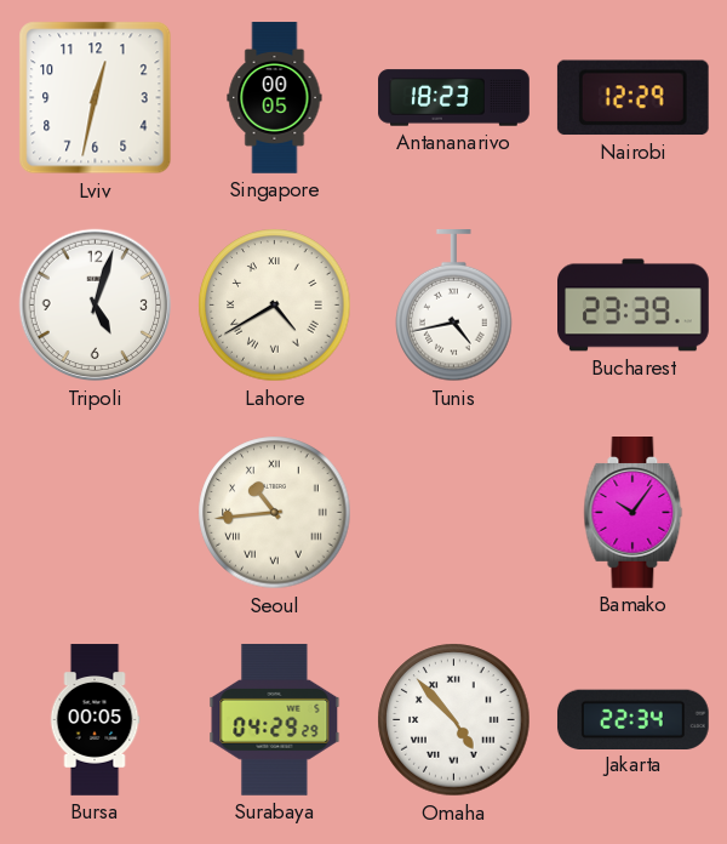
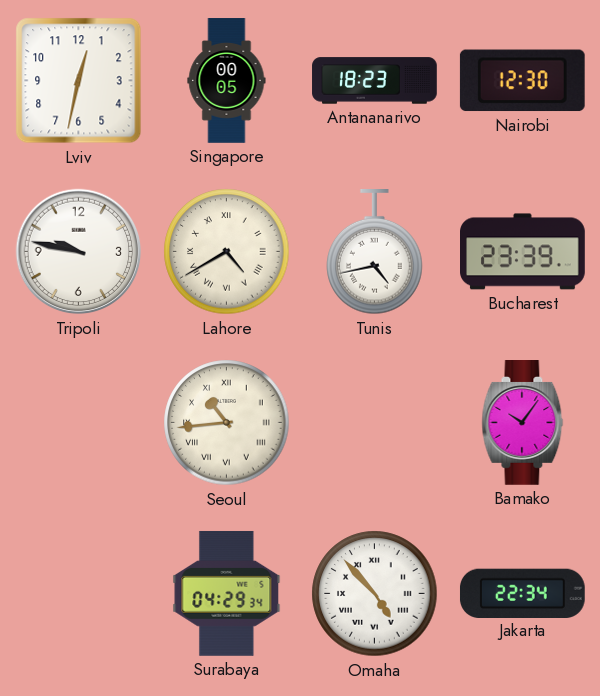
Nairobi: 12:29 -> 12:30 (522, 81)
Tripoli: 5:03 -> 9:47 (79, 252)
Bursa: 00:05 -> none (95, 720)
Surabaya: 04:29:29 -> 04:29:34 (227, 593)
